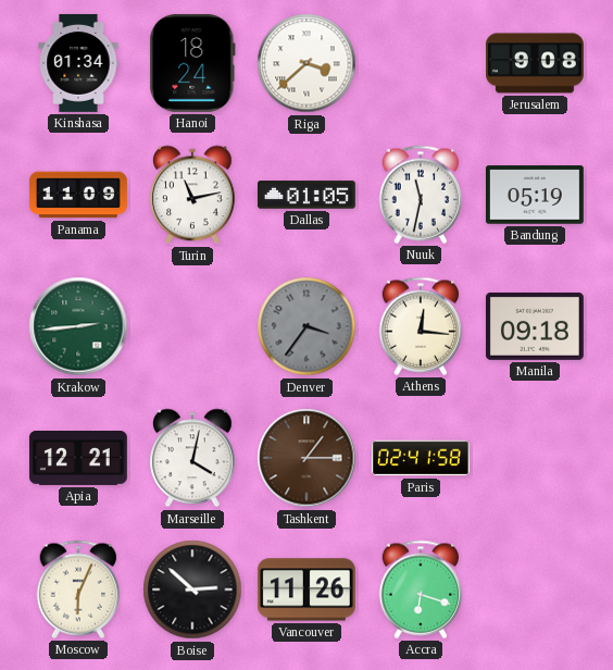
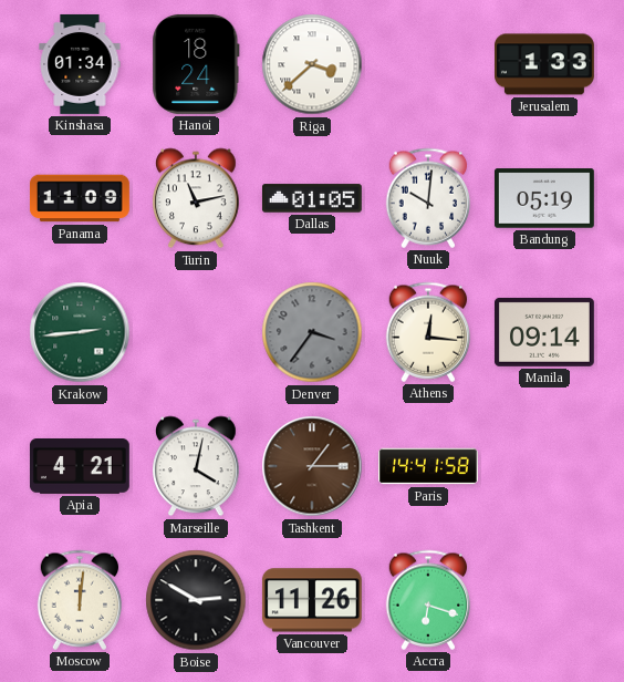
Jerusalem: 9:08 -> 1:33 (545, 64)
Nuuk: 11:32 -> 10:01 (428, 198)
Manila: 09:18 -> 09:14 (544, 332)
Apia: 12:21 -> 4:21 (80, 467)
Paris: 02:41 -> 14:41 (429, 466)
Moscow: 6:04 -> 12:01 (80, 600)
Boise: 2:52 -> 2:50 (196, 600)
